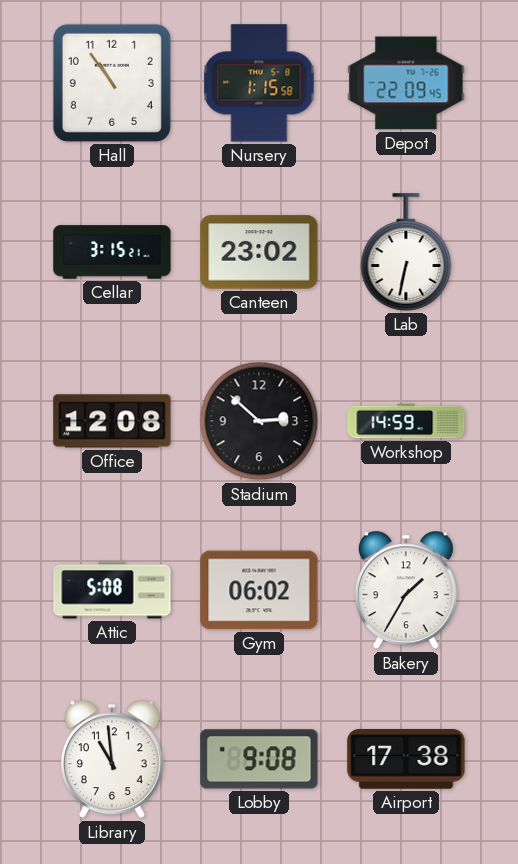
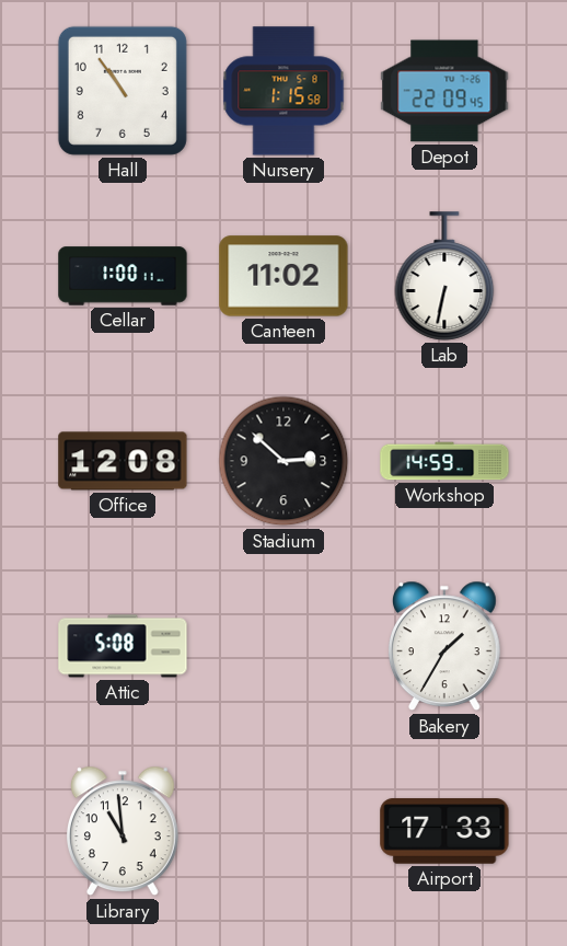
Cellar: 3:15 -> 1:00 (123, 276)
Canteen: 23:02 -> 11:02 (283, 276)
Gym: 06:02 -> none (259, 590)
Lobby: 9:08 -> none (259, 759)
Airport: 17:38 -> 17:33 (444, 831)
